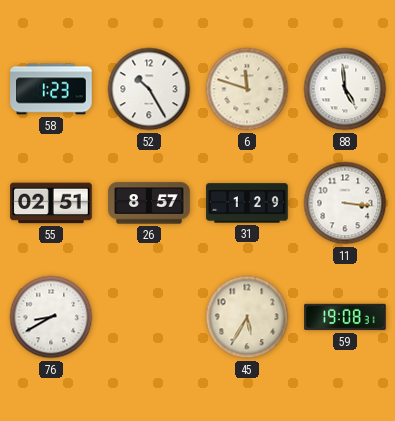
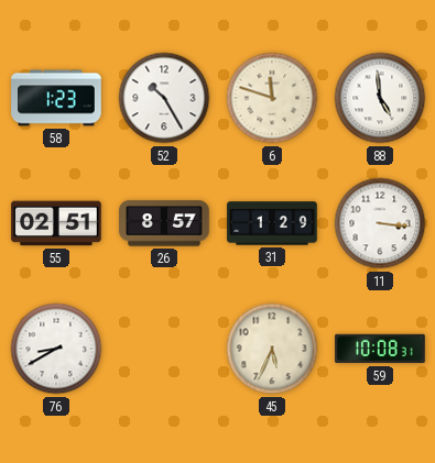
45: 5:35 -> 5:34 (272, 349)
59: 19:08 -> 10:08 (380, 349)
